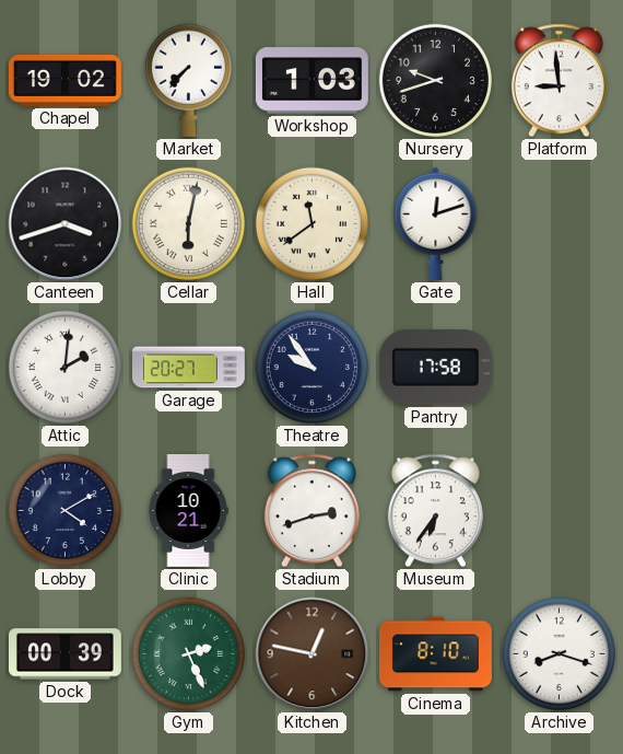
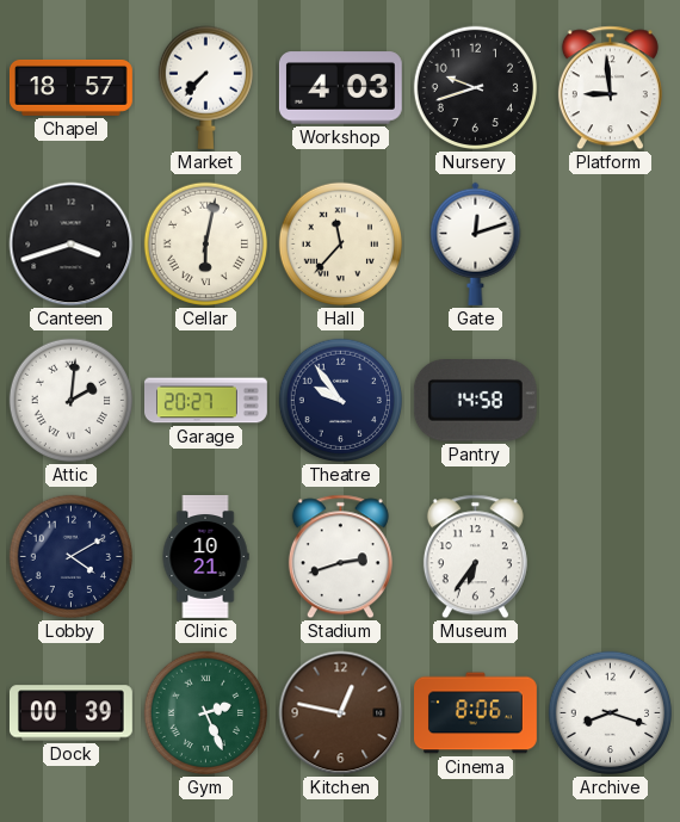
Chapel: 19:02 -> 18:57 (70, 87)
Workshop: 1:03 -> 4:03 (340, 88)
Hall: 11:39 -> 11:37 (341, 245)
Pantry: 17:58 -> 14:58 (475, 401)
Cinema: 8:10 -> 8:06 (476, 713)
